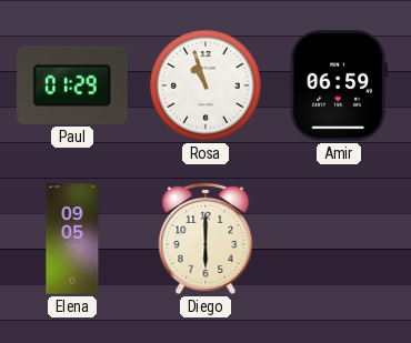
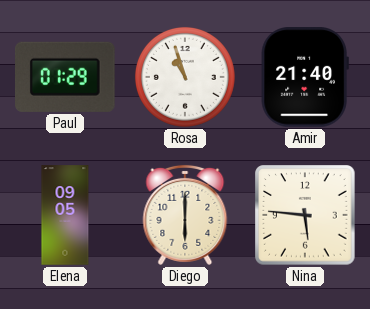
Amir: 06:59 -> 21:40 (305, 77)
Nina: none -> 5:46 (305, 215)
